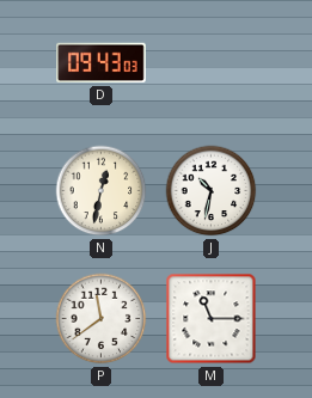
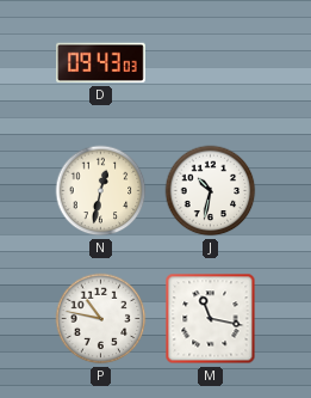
P: 11:39 -> 10:47 (101, 319)
M: 11:15 -> 11:17 (211, 319)
